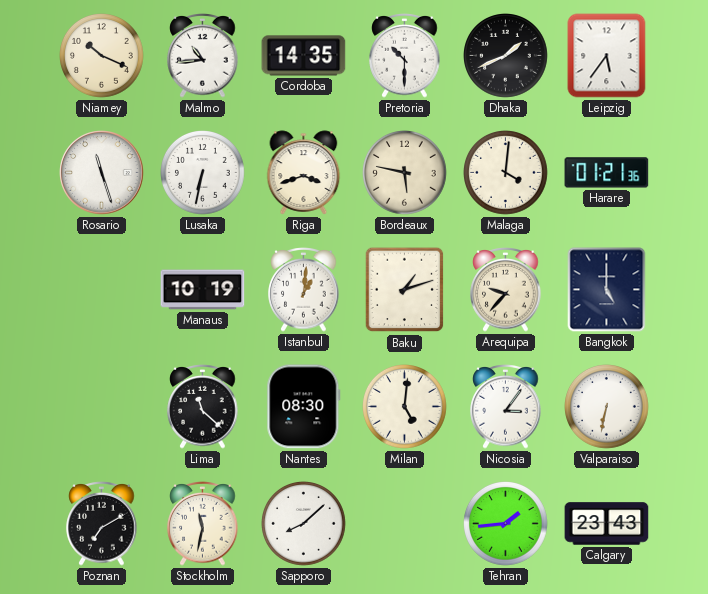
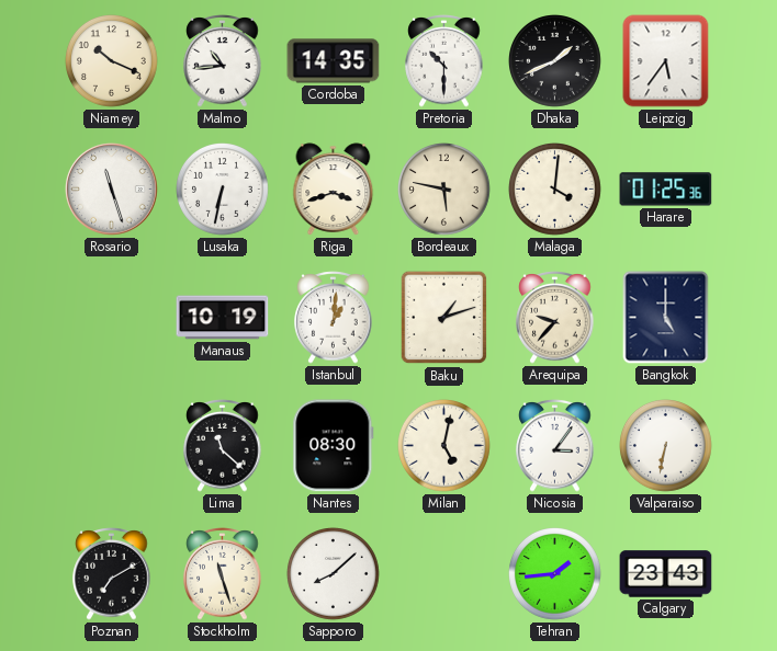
Harare: 01:21 -> 01:25 (666, 190)
Milan: 5:01 -> 5:02 (444, 446)
Stockholm: 11:32 -> 11:27 (223, 574)
